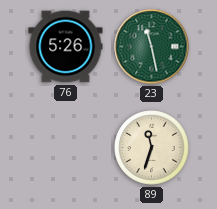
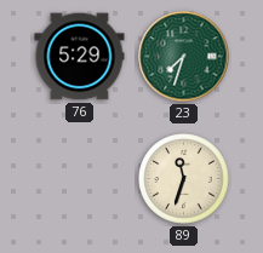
76: 5:26 -> 5:29 (80, 57)
23: 11:28 -> 7:33 (184, 57)
